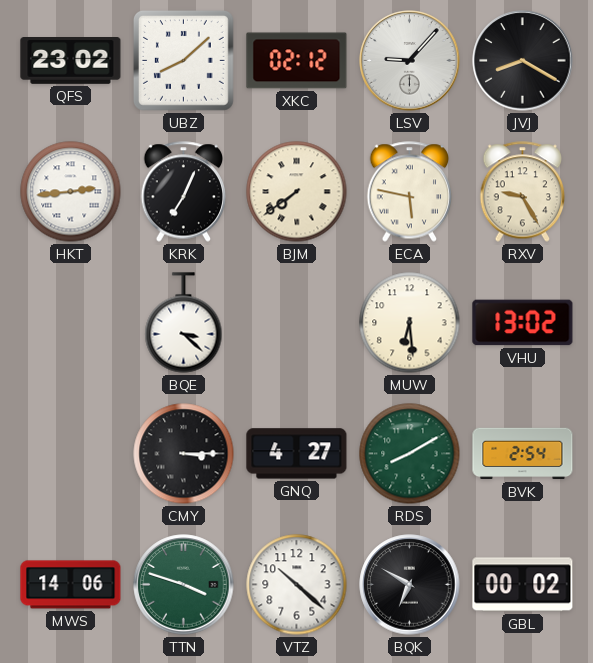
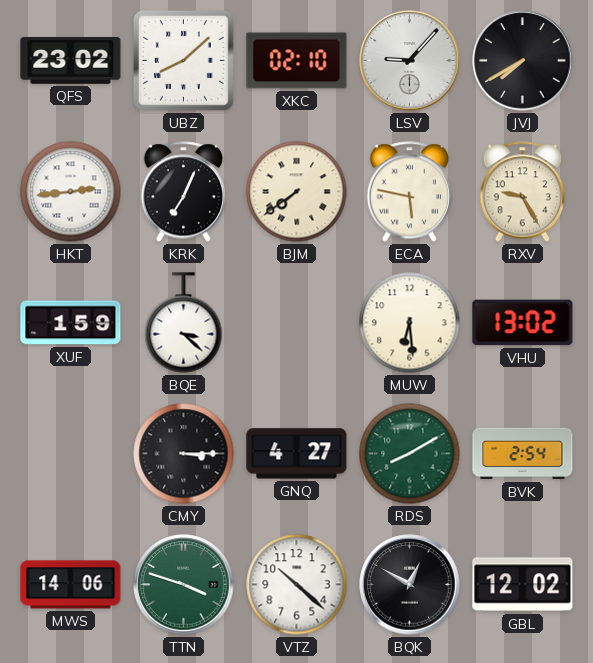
XKC: 02:12 -> 02:10 (297, 61)
JVJ: 8:20 -> 7:40 (523, 61)
XUF: none -> 1:59 (71, 323)
BQK: 6:50 -> 12:50 (410, 585)
GBL: 00:02 -> 12:02 (523, 585)
